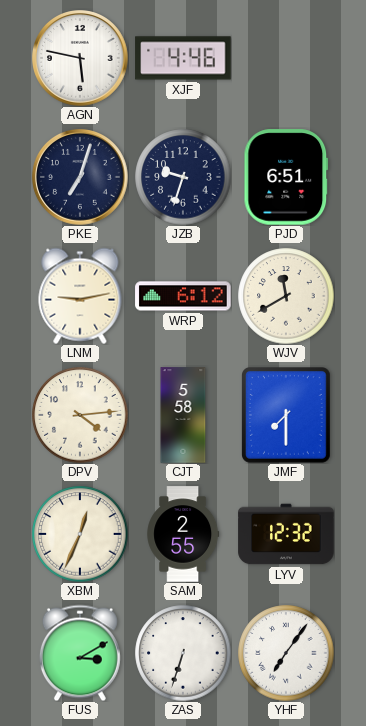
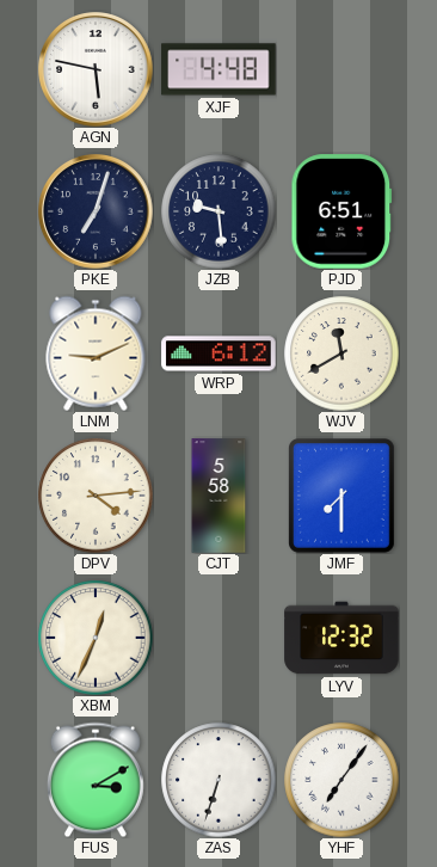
XJF: 4:46 -> 4:48 (219, 69)
JZB: 9:33 -> 9:29 (219, 211)
LNM: 9:13 -> 9:11 (96, 353)
SAM: 2:55 -> none (183, 534)
